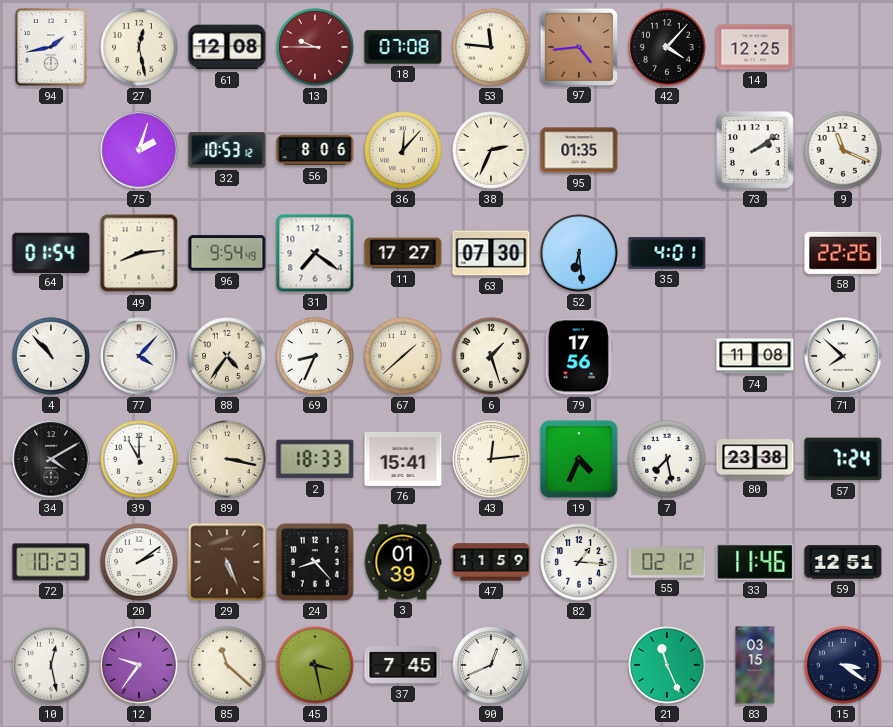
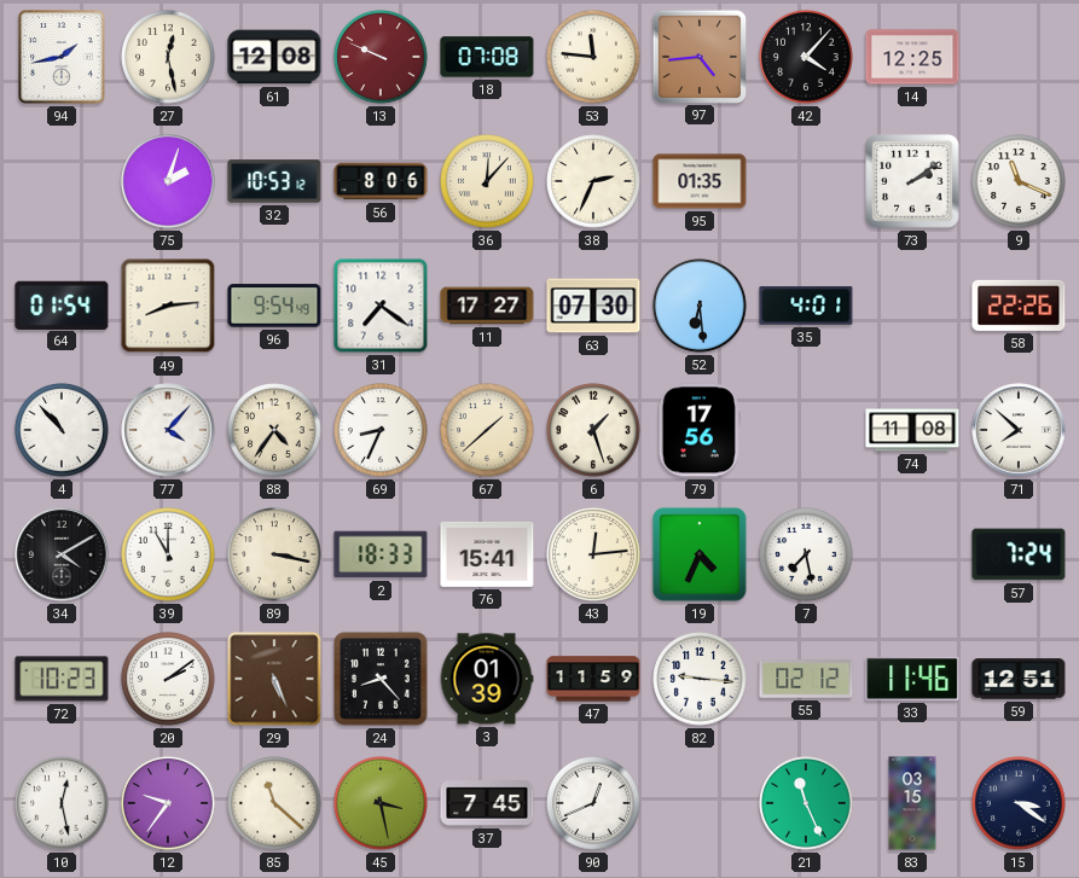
13: 9:45 -> 9:49 (381, 57)
80: 23:38 -> none (755, 459)
82: 1:16 -> 9:16 (700, 679)
